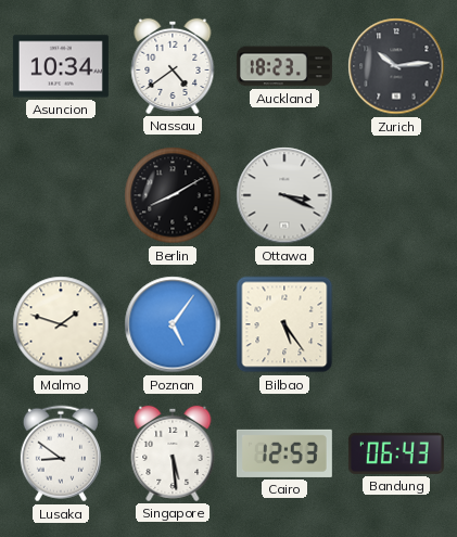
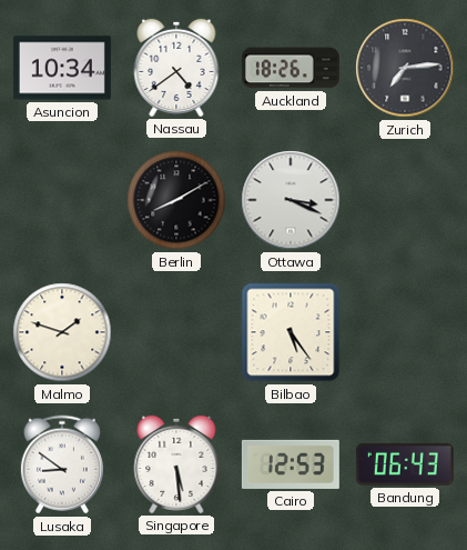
Auckland: 18:23 -> 18:26 (291, 68)
Zurich: 10:14 -> 7:14 (405, 68)
Poznan: 5:06 -> none (173, 324)
